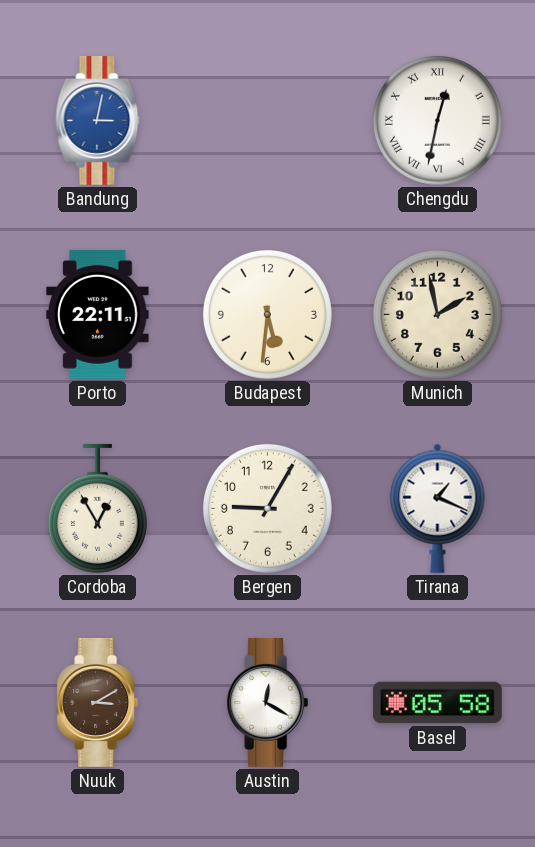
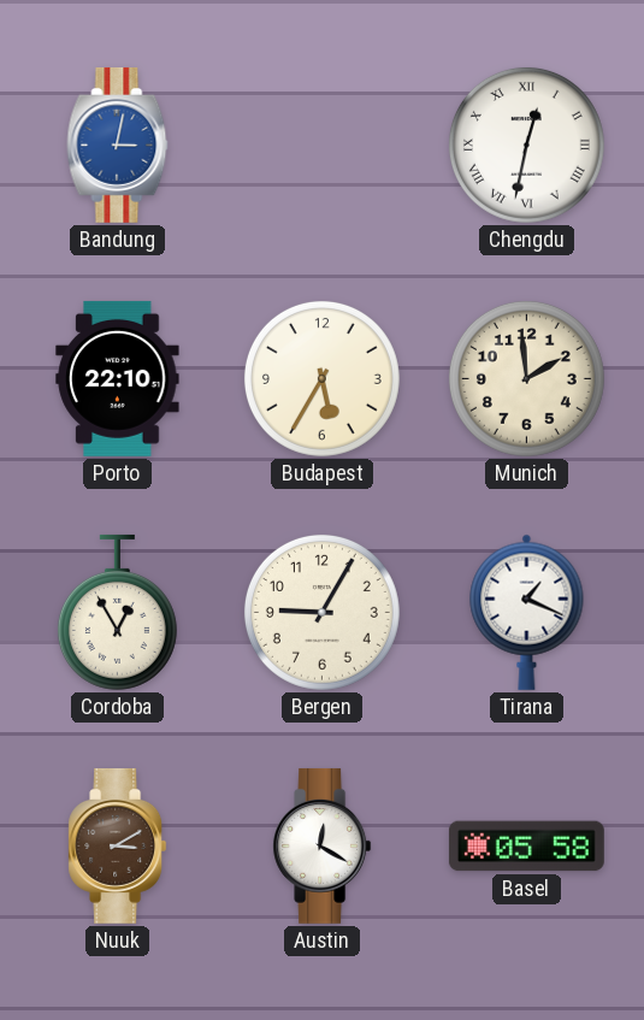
Porto: 22:11 -> 22:10 (118, 378)
Budapest: 5:31 -> 5:35 (321, 378)
Munich: 1:58 -> 1:59 (526, 378)
